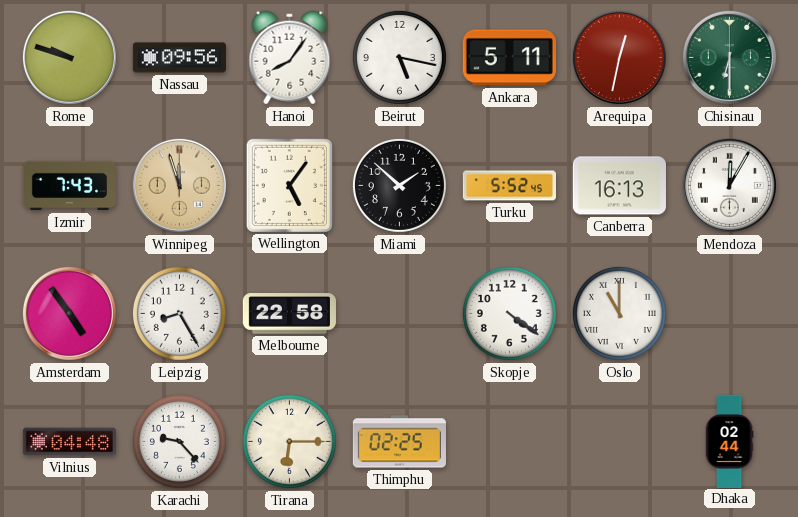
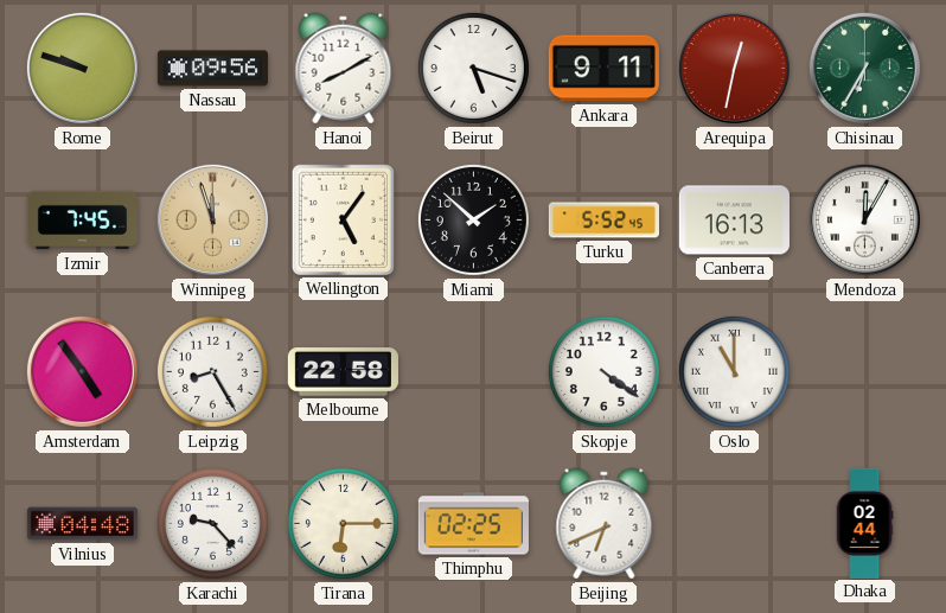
Hanoi: 8:06 -> 8:10 (344, 69)
Beirut: 5:17 -> 5:18 (473, 68)
Ankara: 5:11 -> 9:11 (603, 69)
Chisinau: 6:30 -> 6:35 (864, 68)
Izmir: 7:43 -> 7:45 (82, 221)
Beijing: none -> 6:41 (605, 524)
